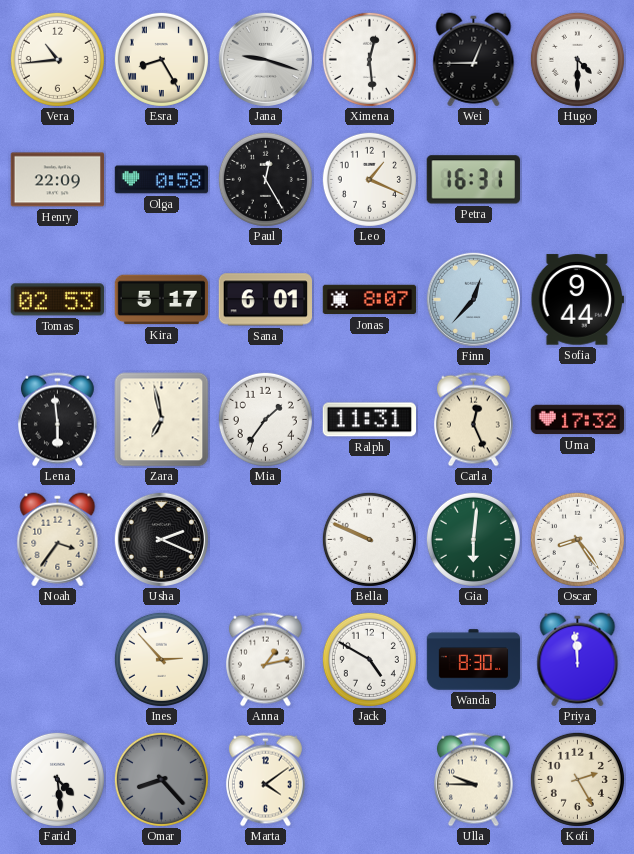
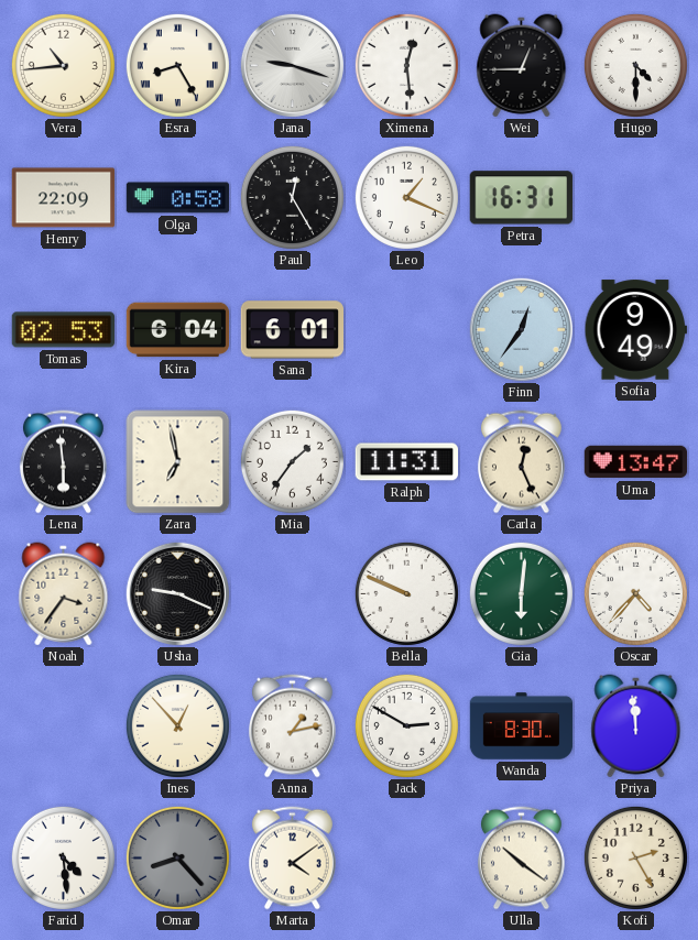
Kira: 5:17 -> 6:04 (178, 330)
Jonas: 8:07 -> none (370, 300)
Finn: 12:37 -> 12:36 (521, 329)
Sofia: 9:44 -> 9:49 (635, 330)
Uma: 17:32 -> 13:47 (636, 462)
Usha: 2:19 -> 9:19 (177, 593)
Oscar: 8:24 -> 4:37 (635, 593)
Ines: 2:53 -> 12:53 (177, 725)
Jack: 4:50 -> 2:50 (406, 725)
Ulla: 9:45 -> 10:21 (521, 859)
